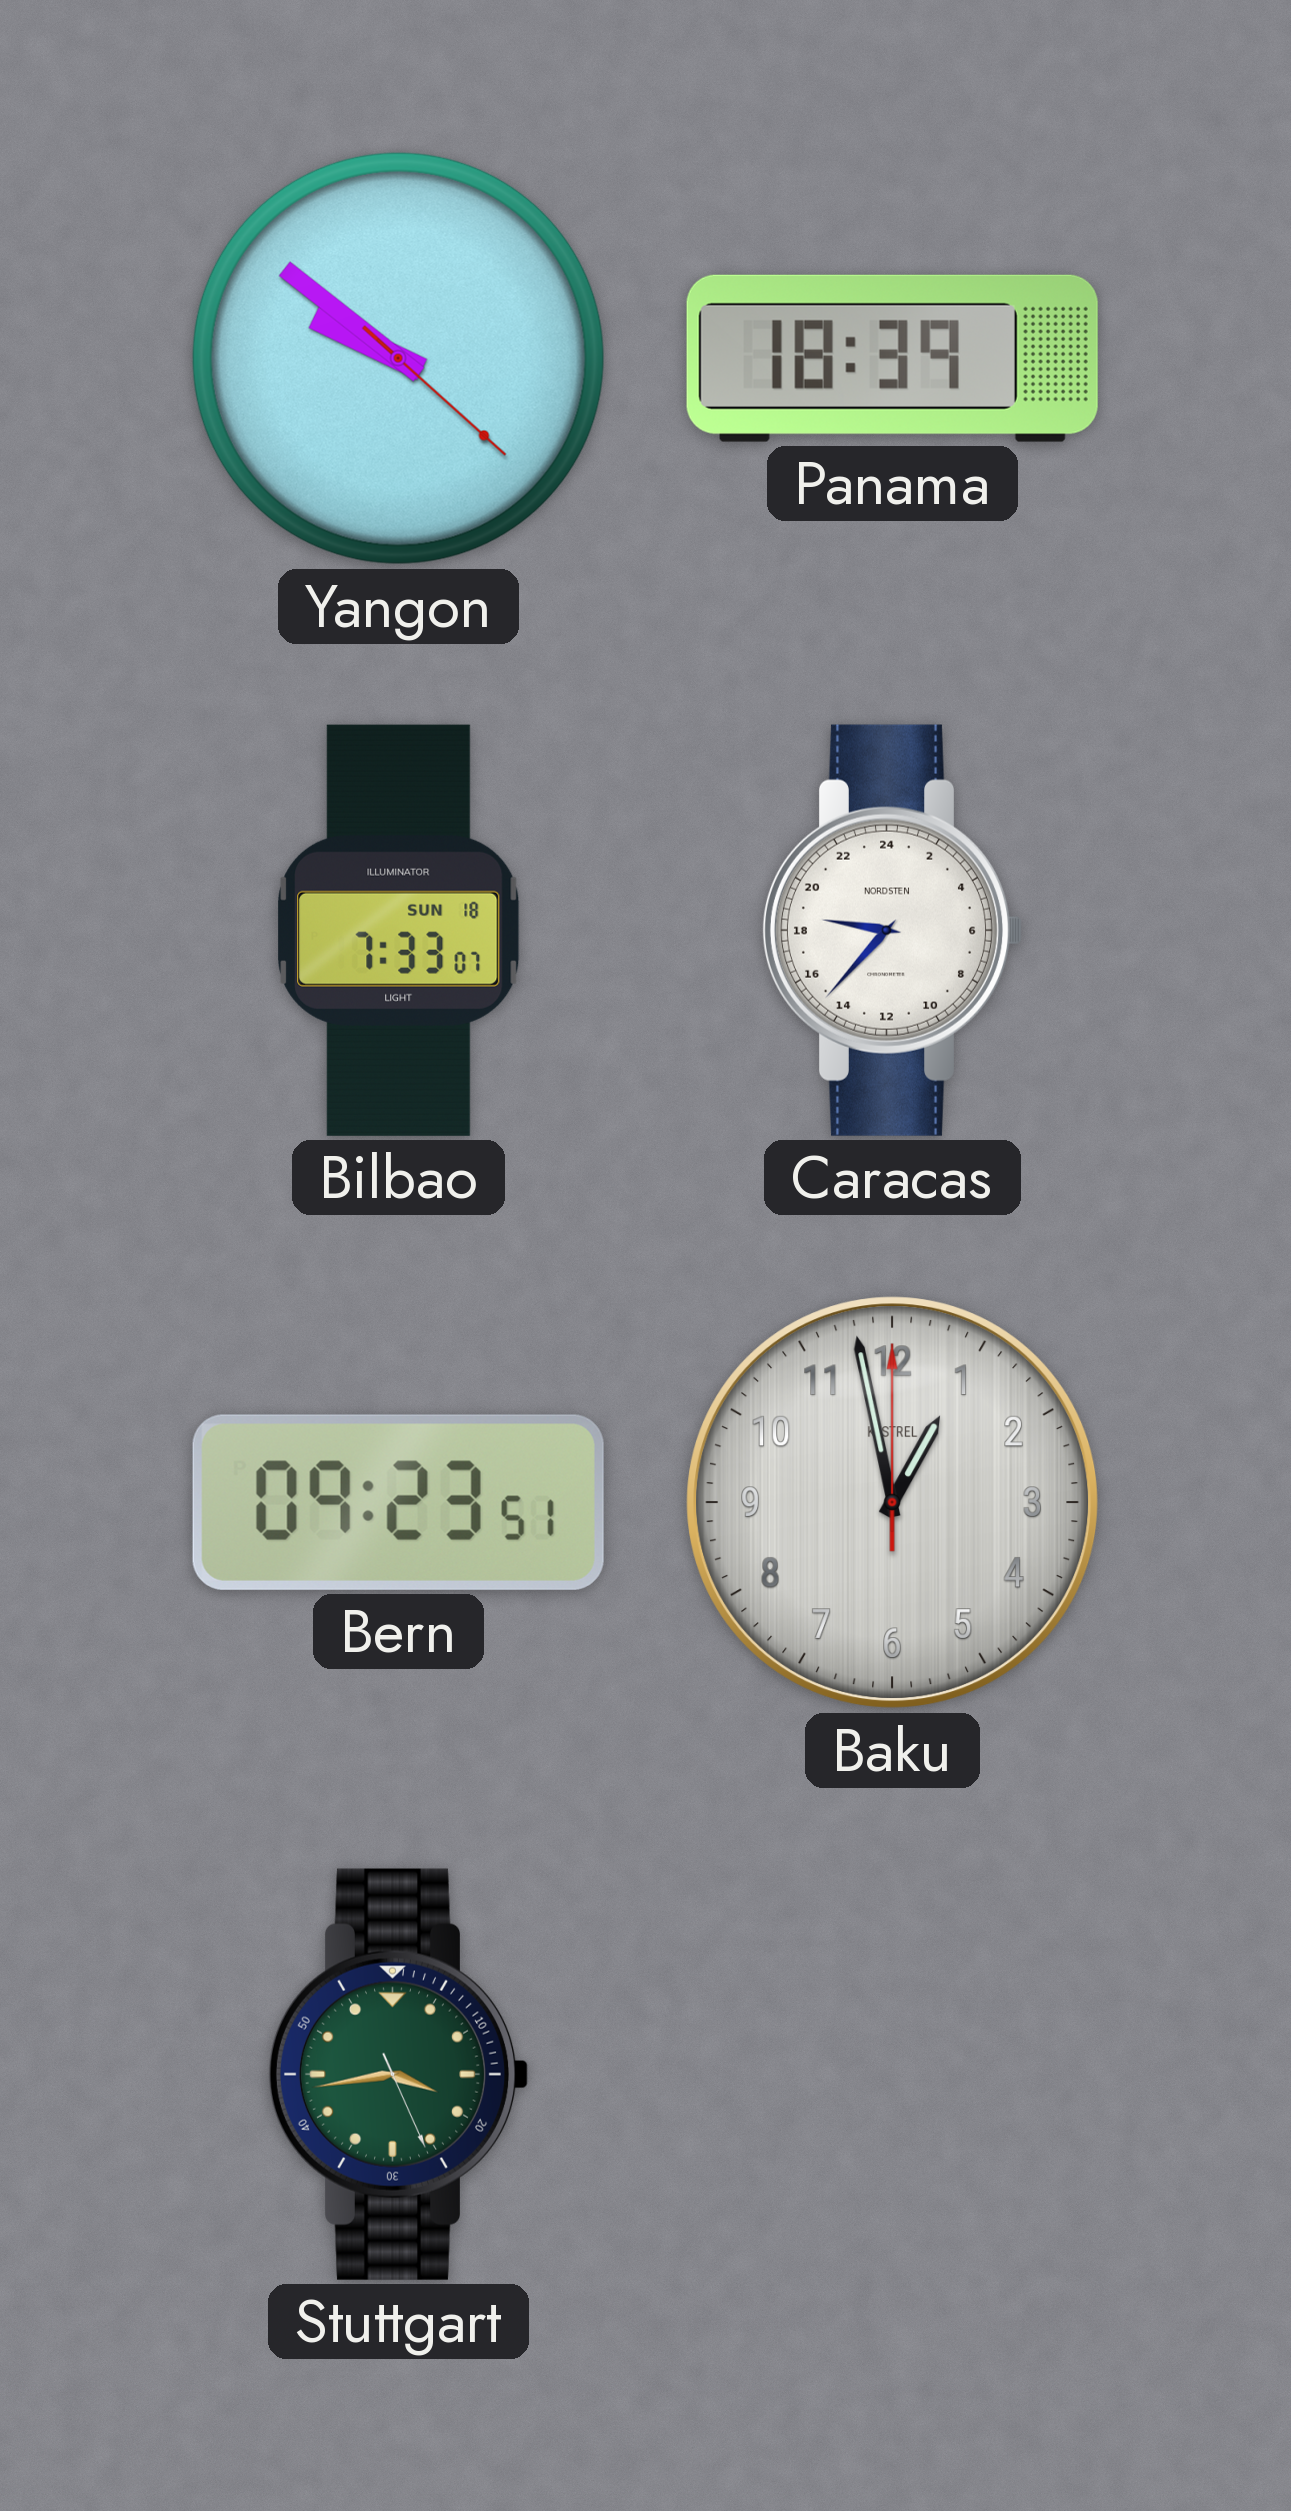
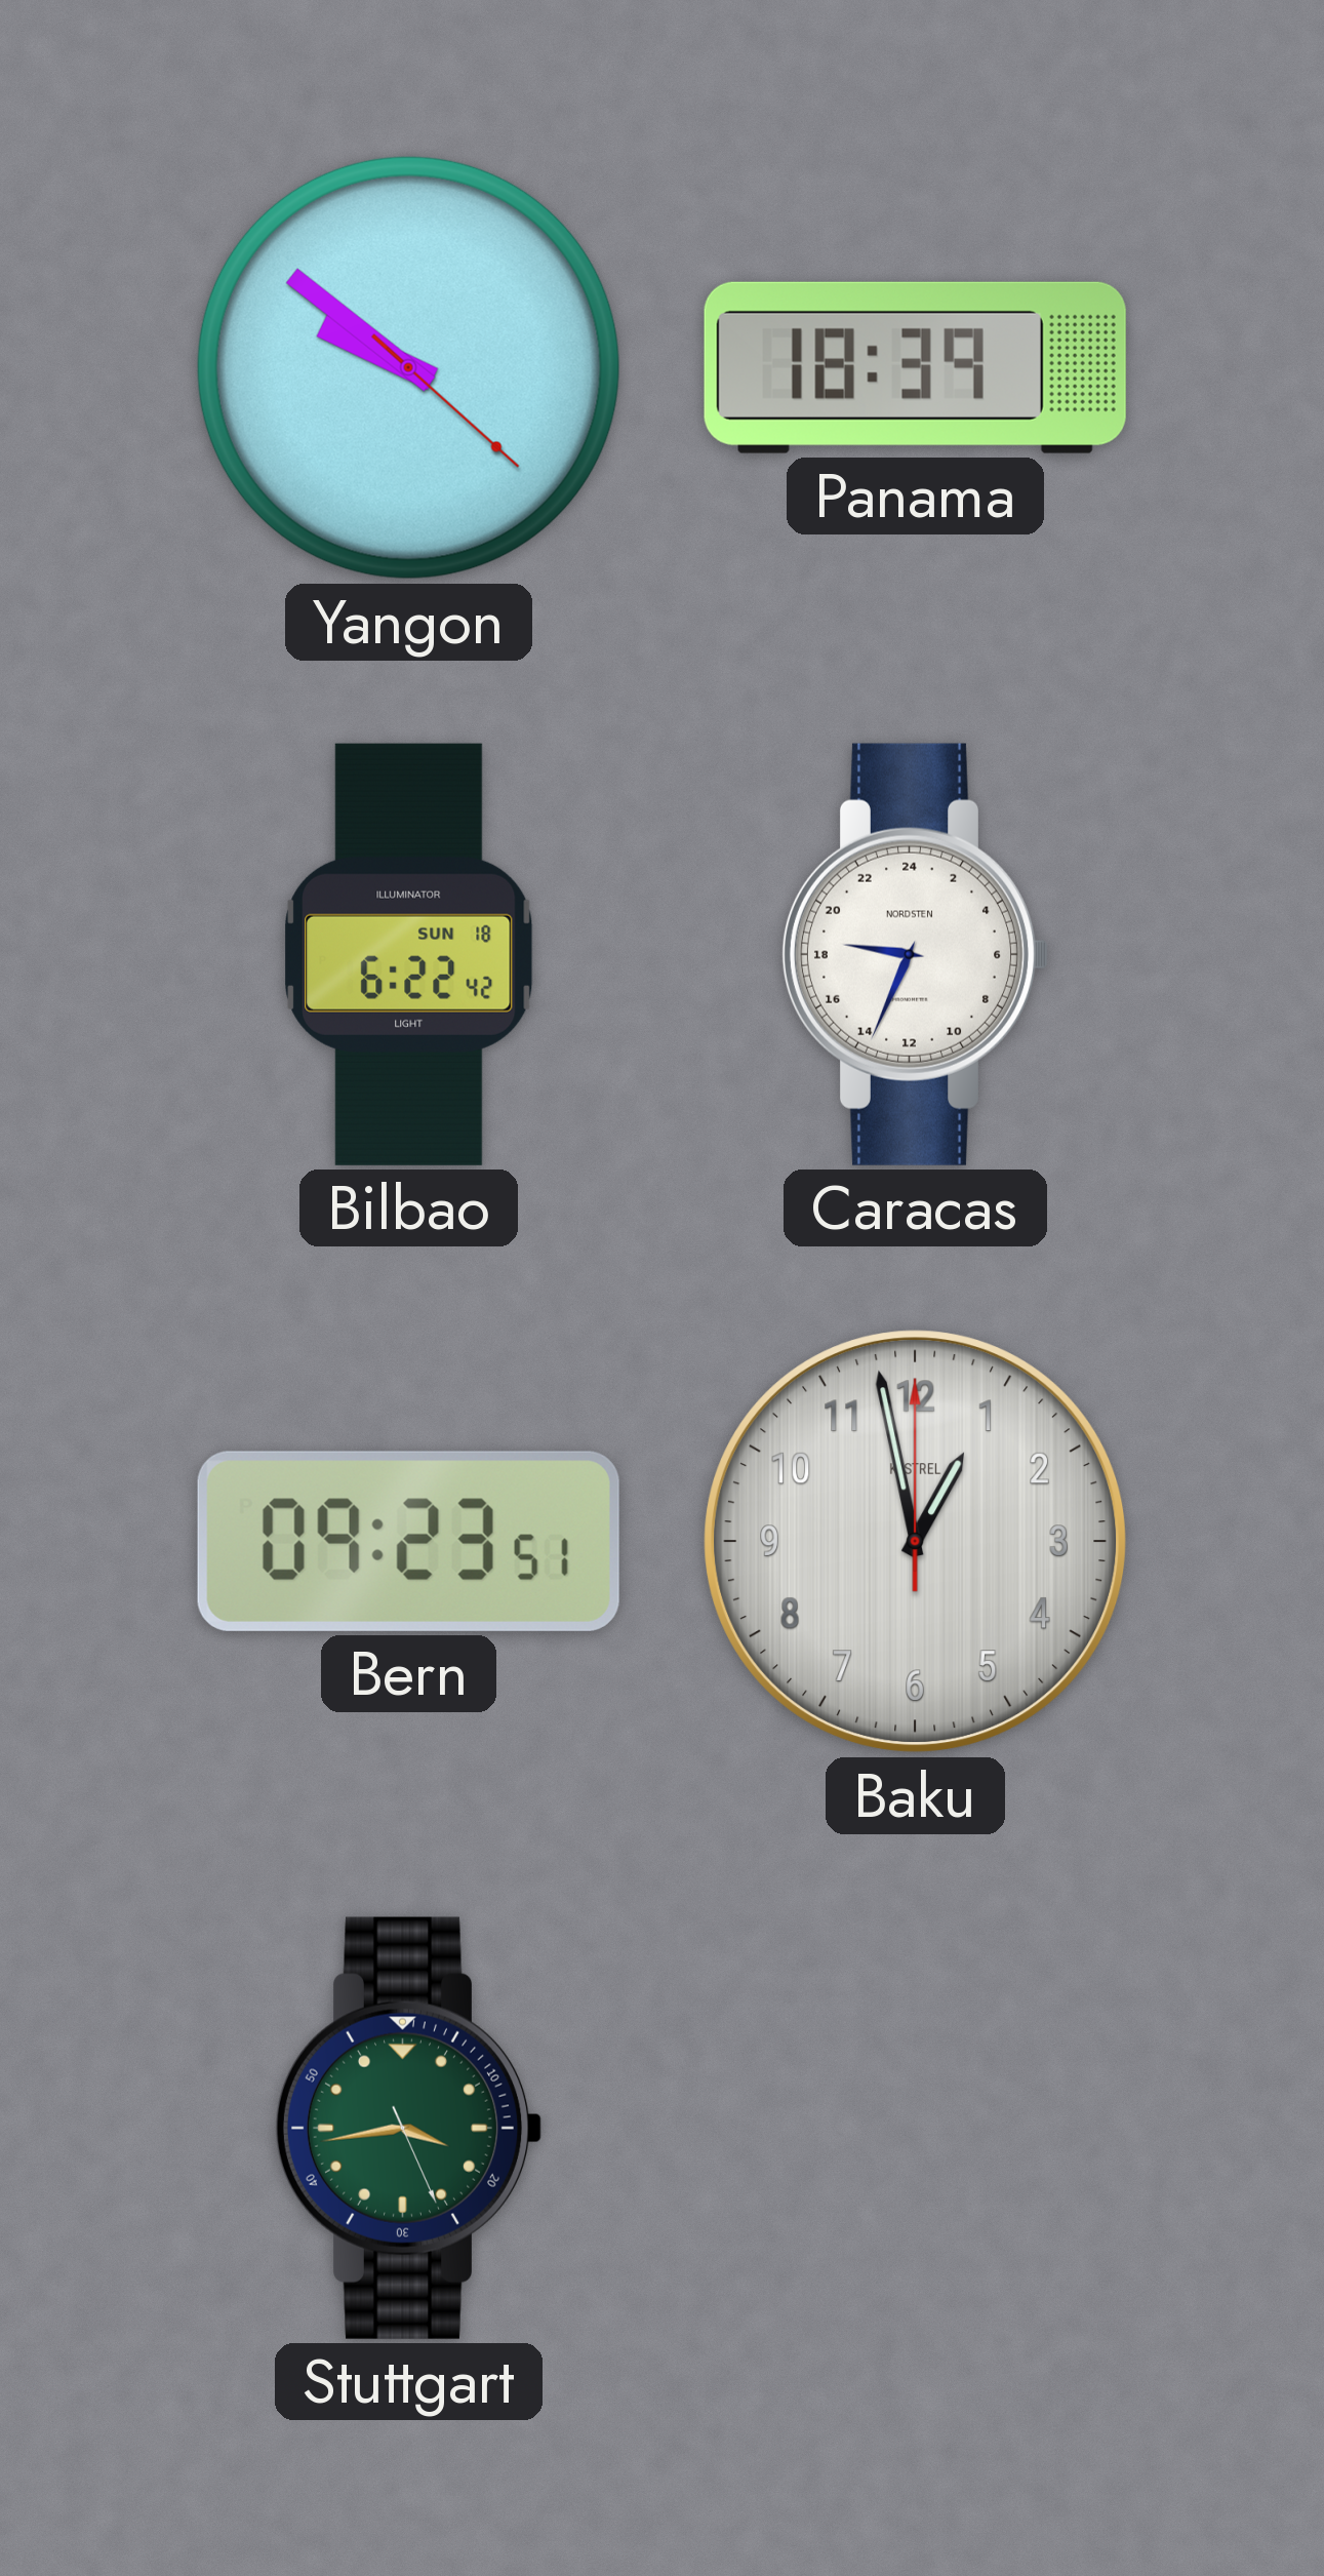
Bilbao: 7:33 -> 6:22 (409, 954)
Caracas: 18:37 -> 18:34 (915, 954)
